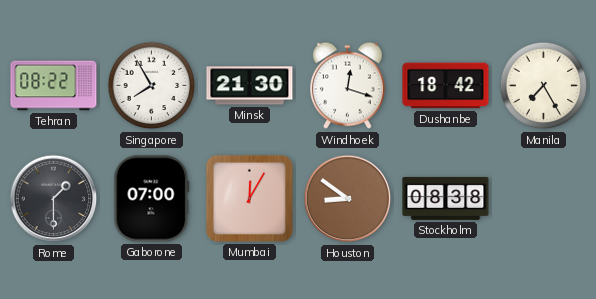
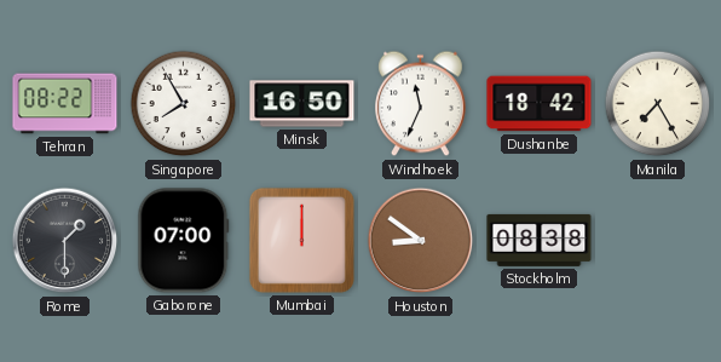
Minsk: 21:30 -> 16:50 (302, 104)
Windhoek: 12:18 -> 11:34 (421, 104)
Mumbai: 12:05 -> 12:00 (301, 240)
